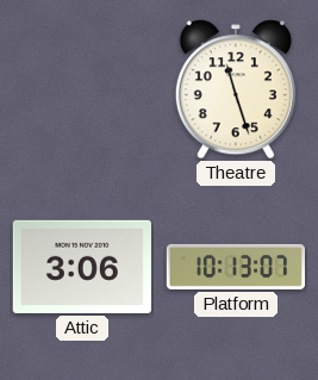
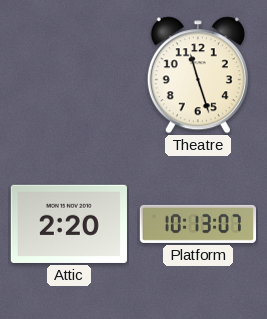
Attic: 3:06 -> 2:20 (69, 224)
